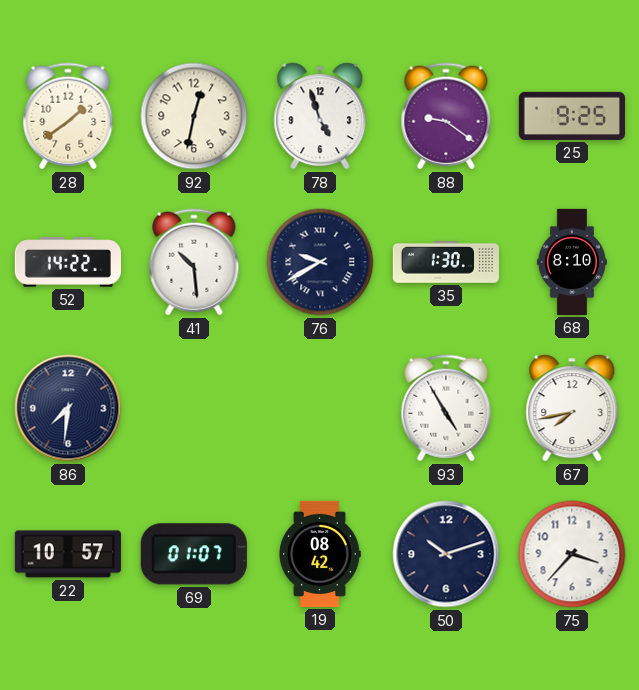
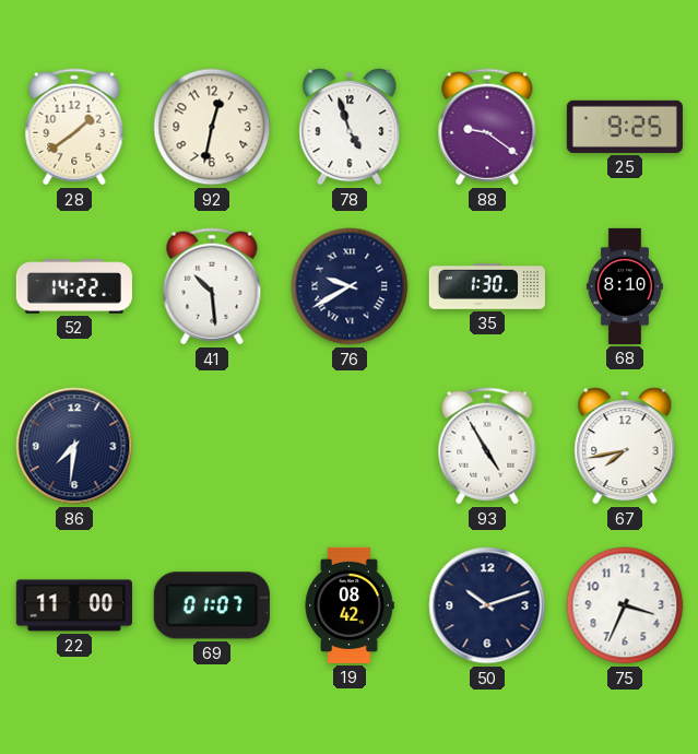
22: 10:57 -> 11:00 (74, 605)
75: 3:37 -> 3:34 (625, 605)
